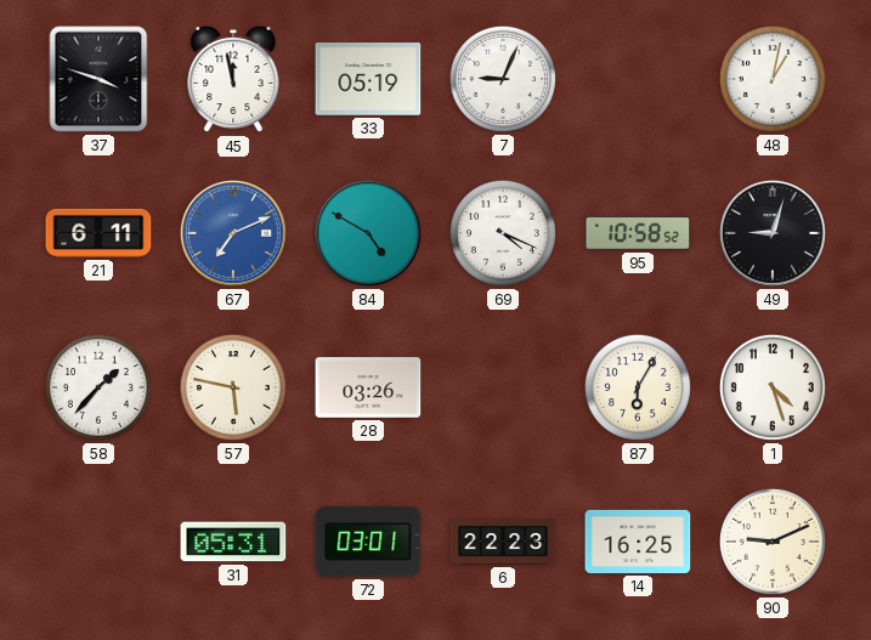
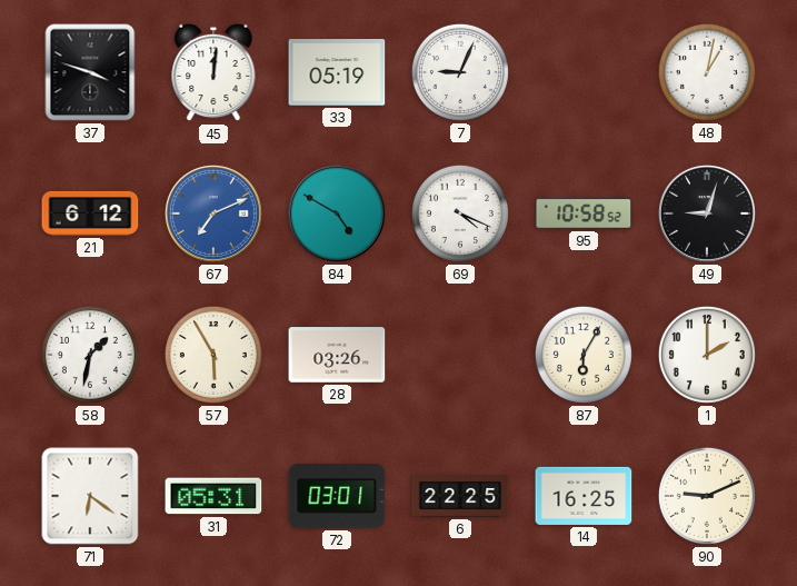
45: 11:58 -> 12:01 (213, 72)
21: 6:11 -> 6:12 (90, 213)
58: 1:37 -> 1:32 (90, 355)
57: 5:47 -> 5:55 (213, 355)
1: 4:27 -> 2:00 (707, 355)
71: none -> 6:21 (90, 496)
6: 22:23 -> 22:25 (460, 496)
